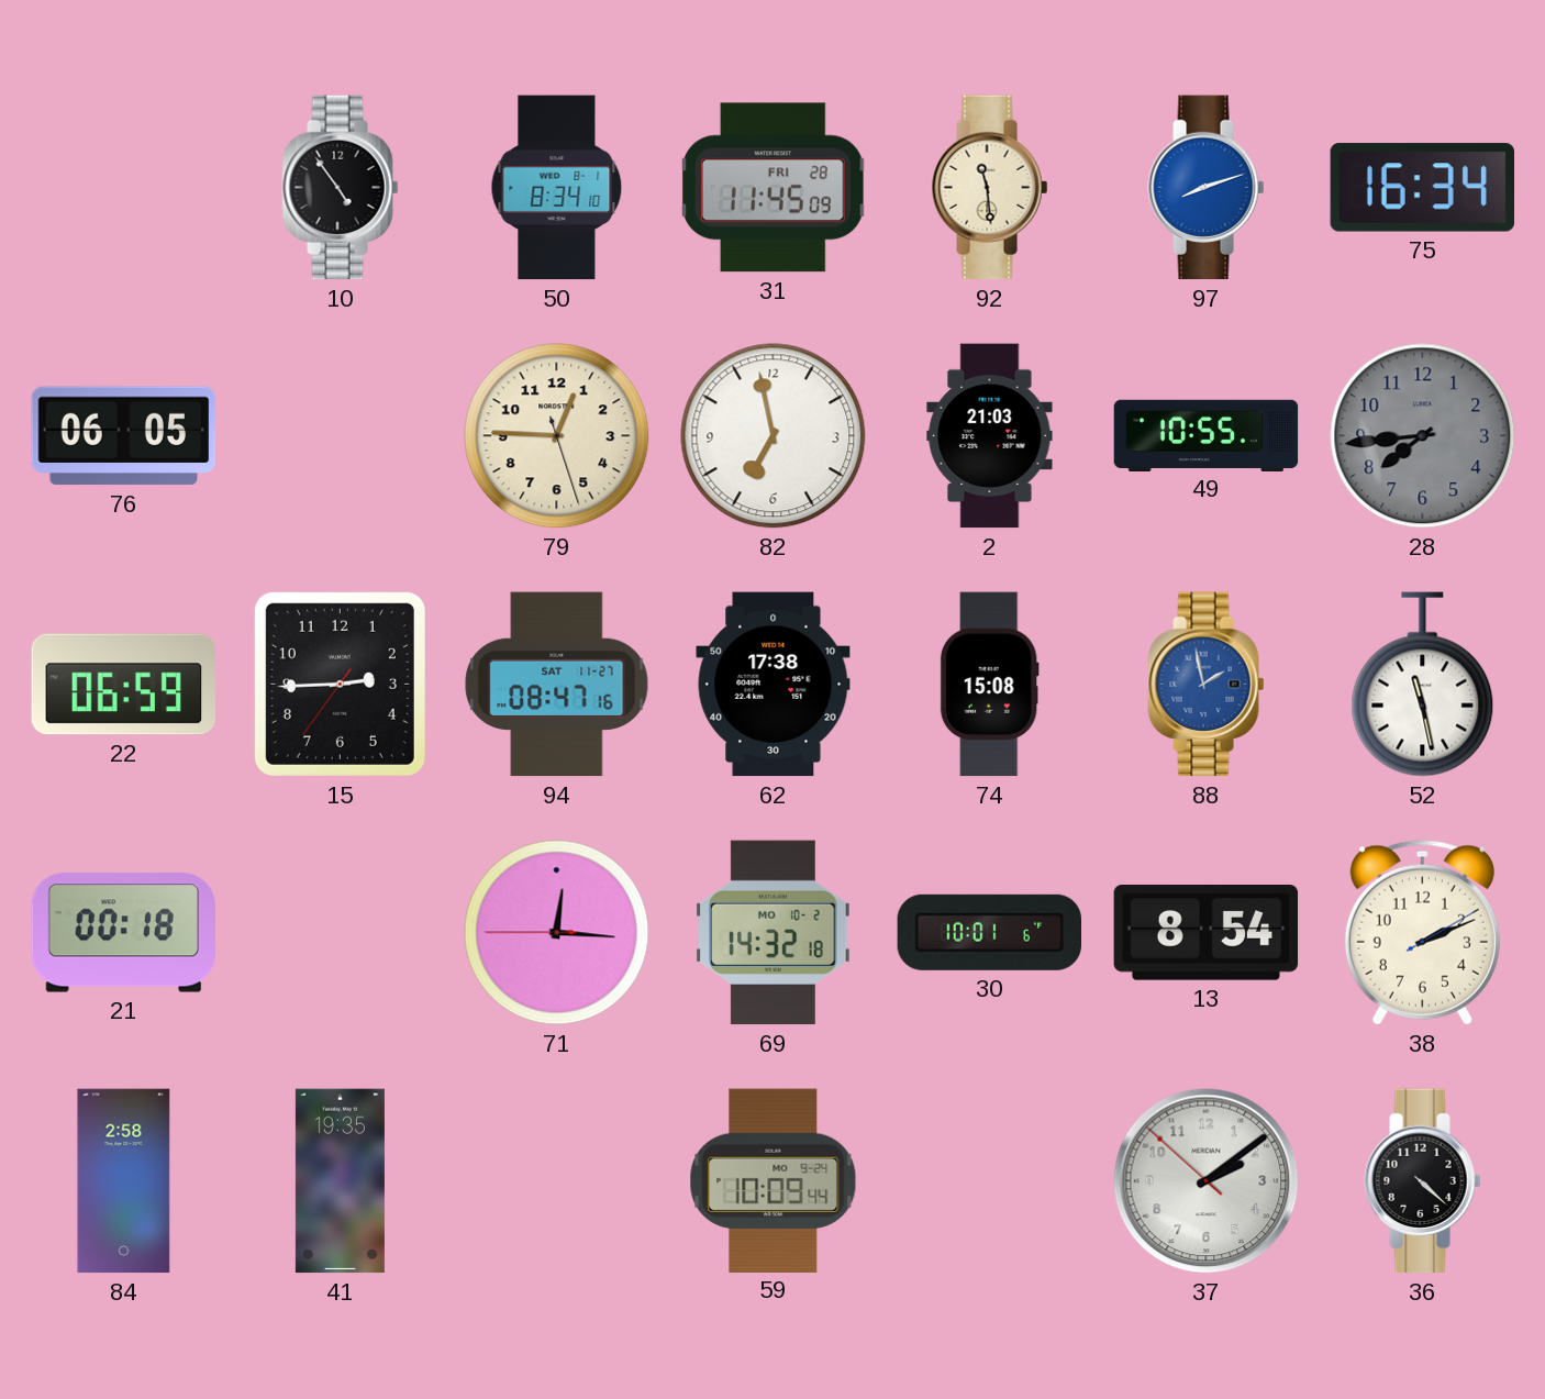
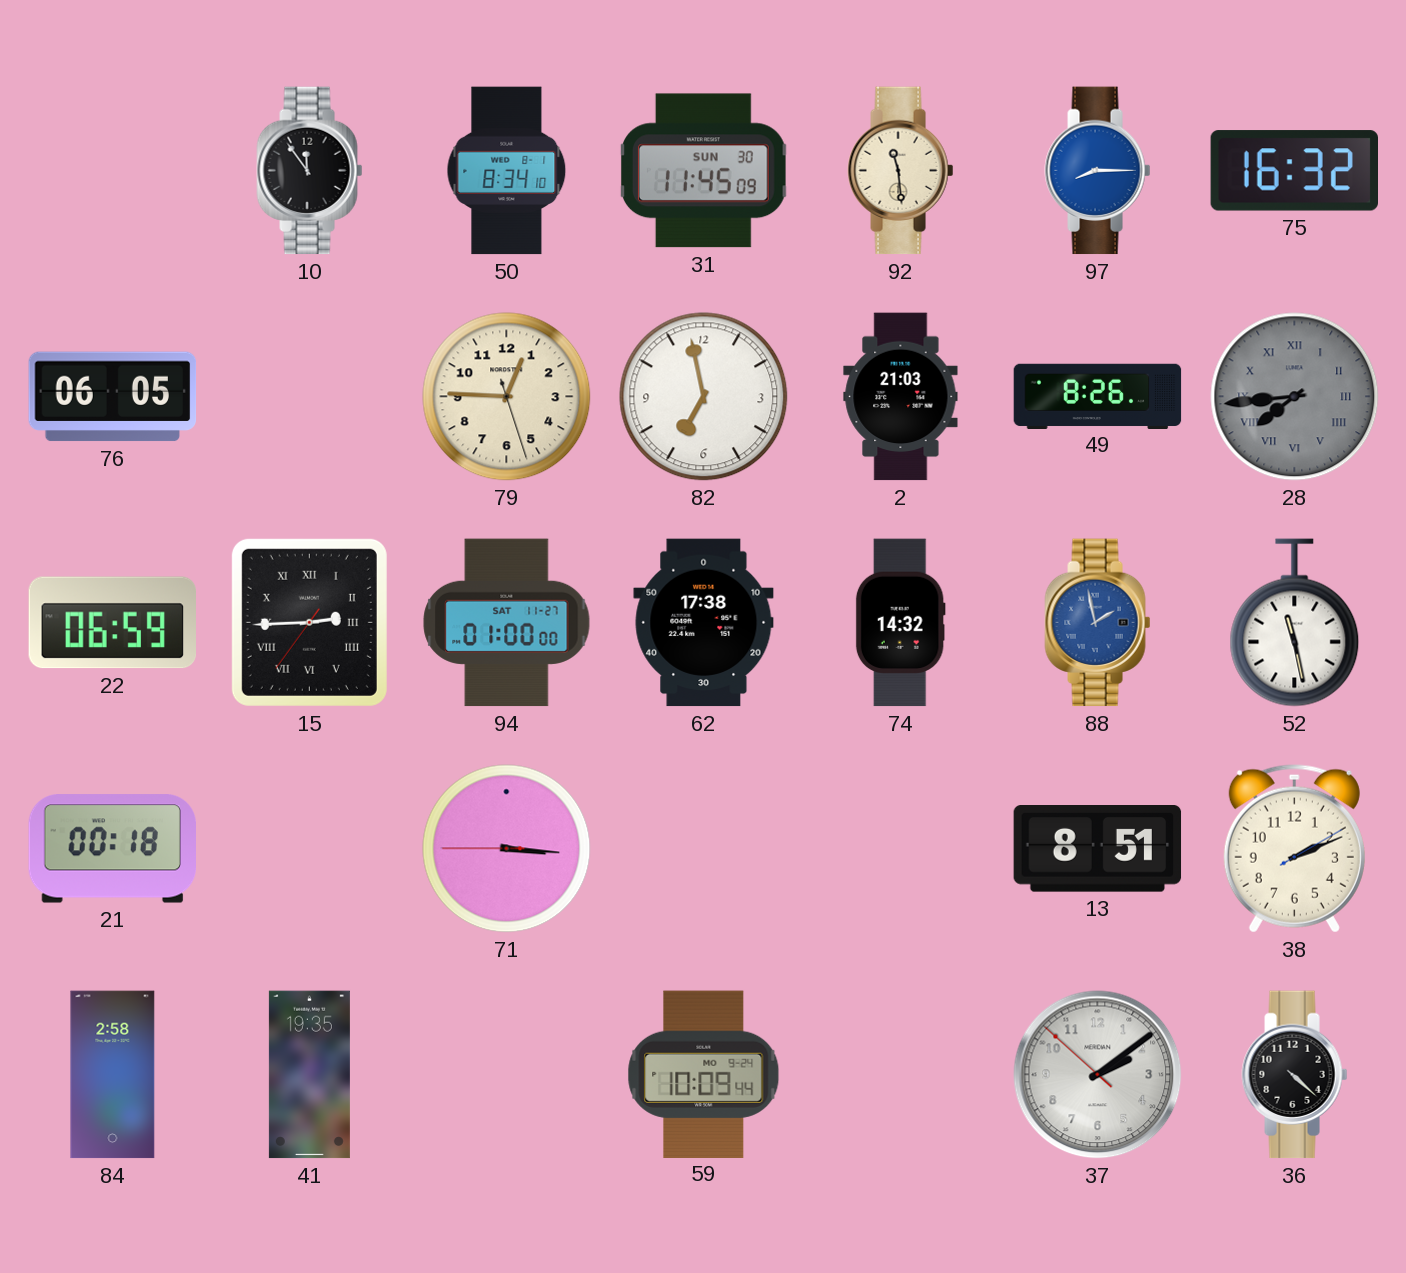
10: 4:54 -> 11:54 (310, 171)
31 date: FRI 28 -> SUN 30 (704, 171)
97: 8:12 -> 8:15 (1098, 171)
75: 16:34 -> 16:32 (1294, 171)
49: 10:55 -> 8:26 (1098, 396)
28 numerals: Arabic -> Roman (1295, 397)
15 numerals: Arabic -> Roman (309, 622)
94: 08:47 -> 01:00 (507, 623)
74: 15:08 -> 14:32 (900, 623)
71: 12:15 -> 3:15 (507, 849)
69: 14:32 -> none (774, 933)
30: 10:01 -> none (989, 932)
13: 8:54 -> 8:51 (1098, 849)
